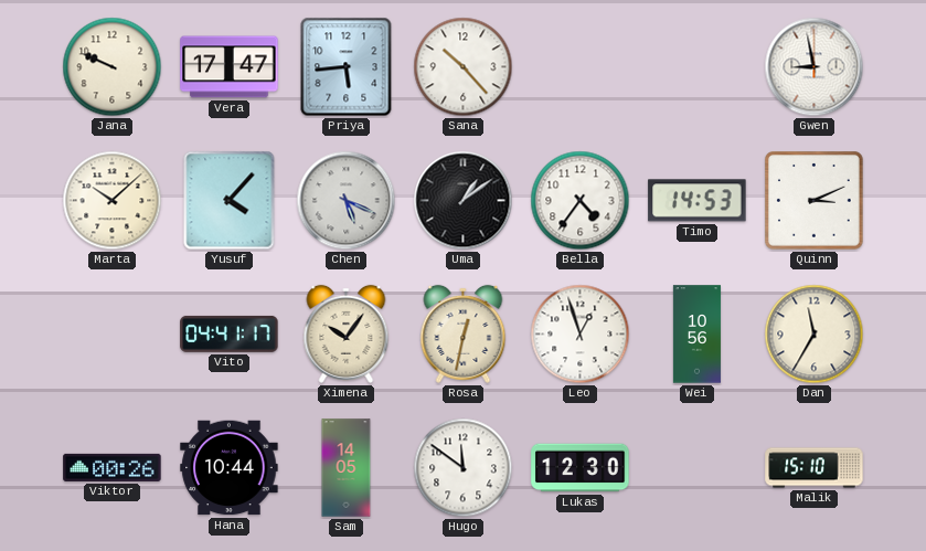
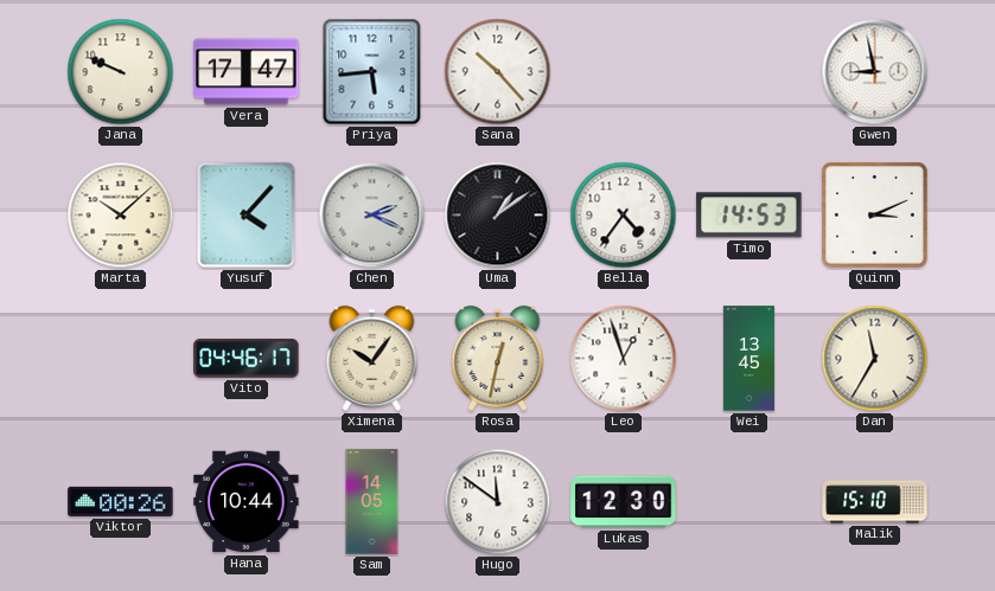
Chen: 5:19 -> 2:19 (372, 216)
Vito: 04:41 -> 04:46 (247, 358)
Wei: 10:56 -> 13:45 (748, 359)
